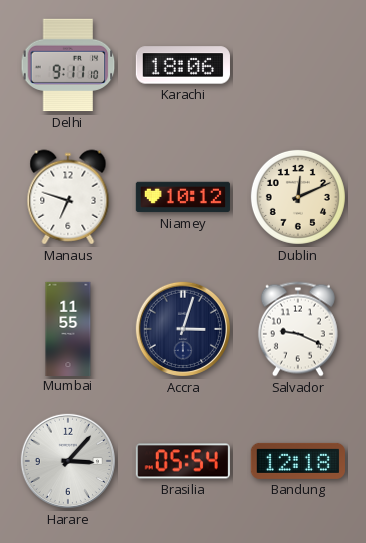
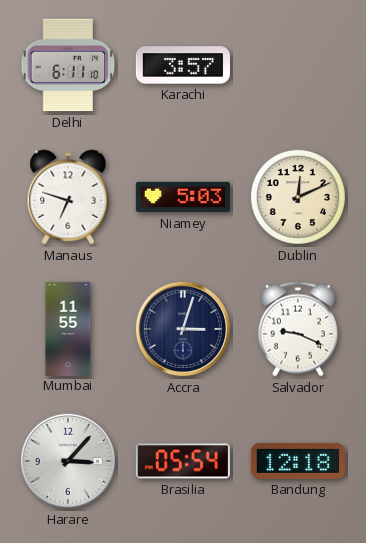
Delhi: 9:11 -> 6:11 (68, 65)
Karachi: 18:06 -> 3:57 (183, 65)
Niamey: 10:12 -> 5:03 (182, 197)
